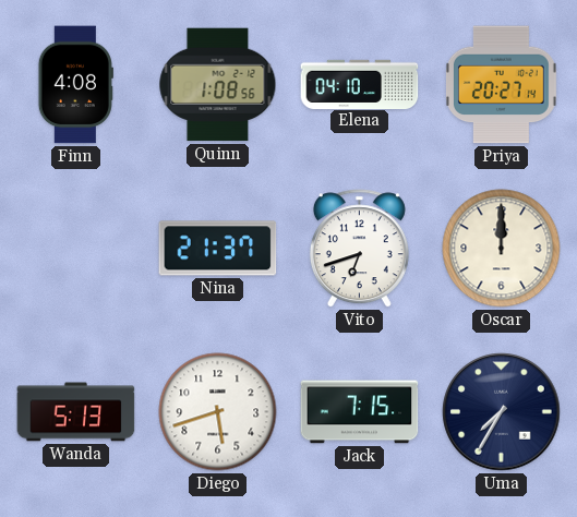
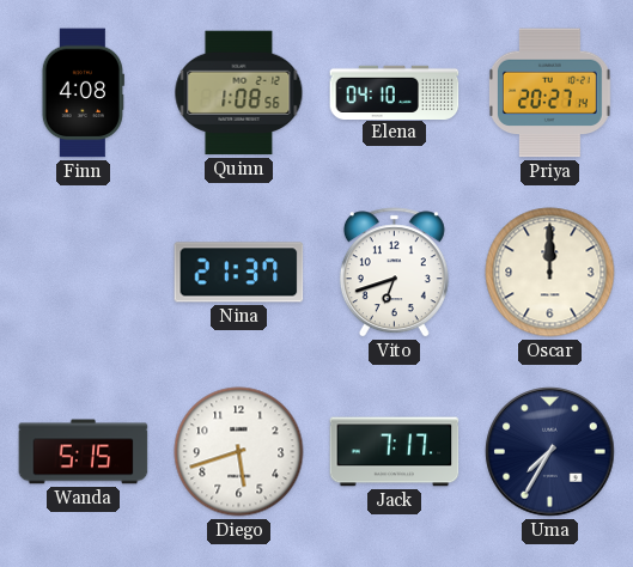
Wanda: 5:13 -> 5:15 (84, 452)
Jack: 7:15 -> 7:17 (395, 452)
